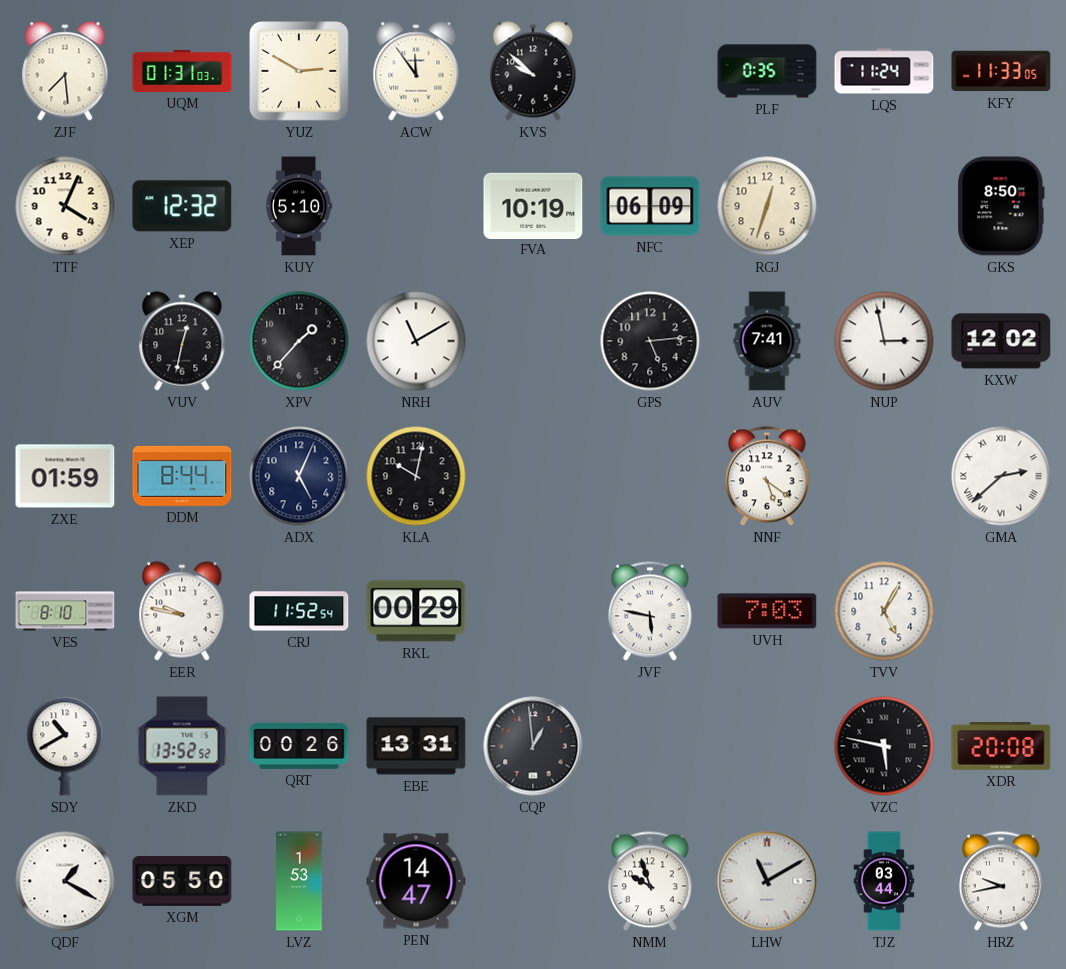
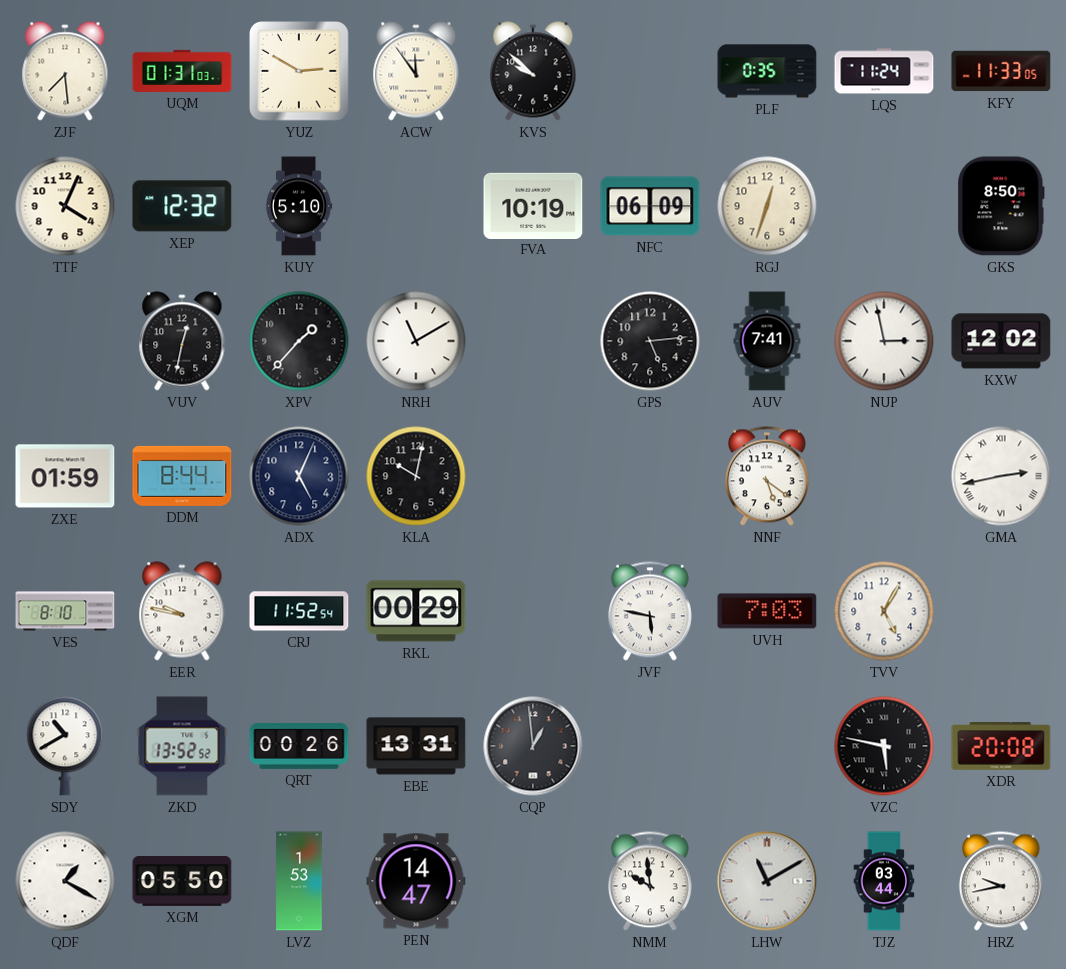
GMA: 2:38 -> 2:43 (1001, 476)
NMM: 9:57 -> 9:59 (650, 881)
